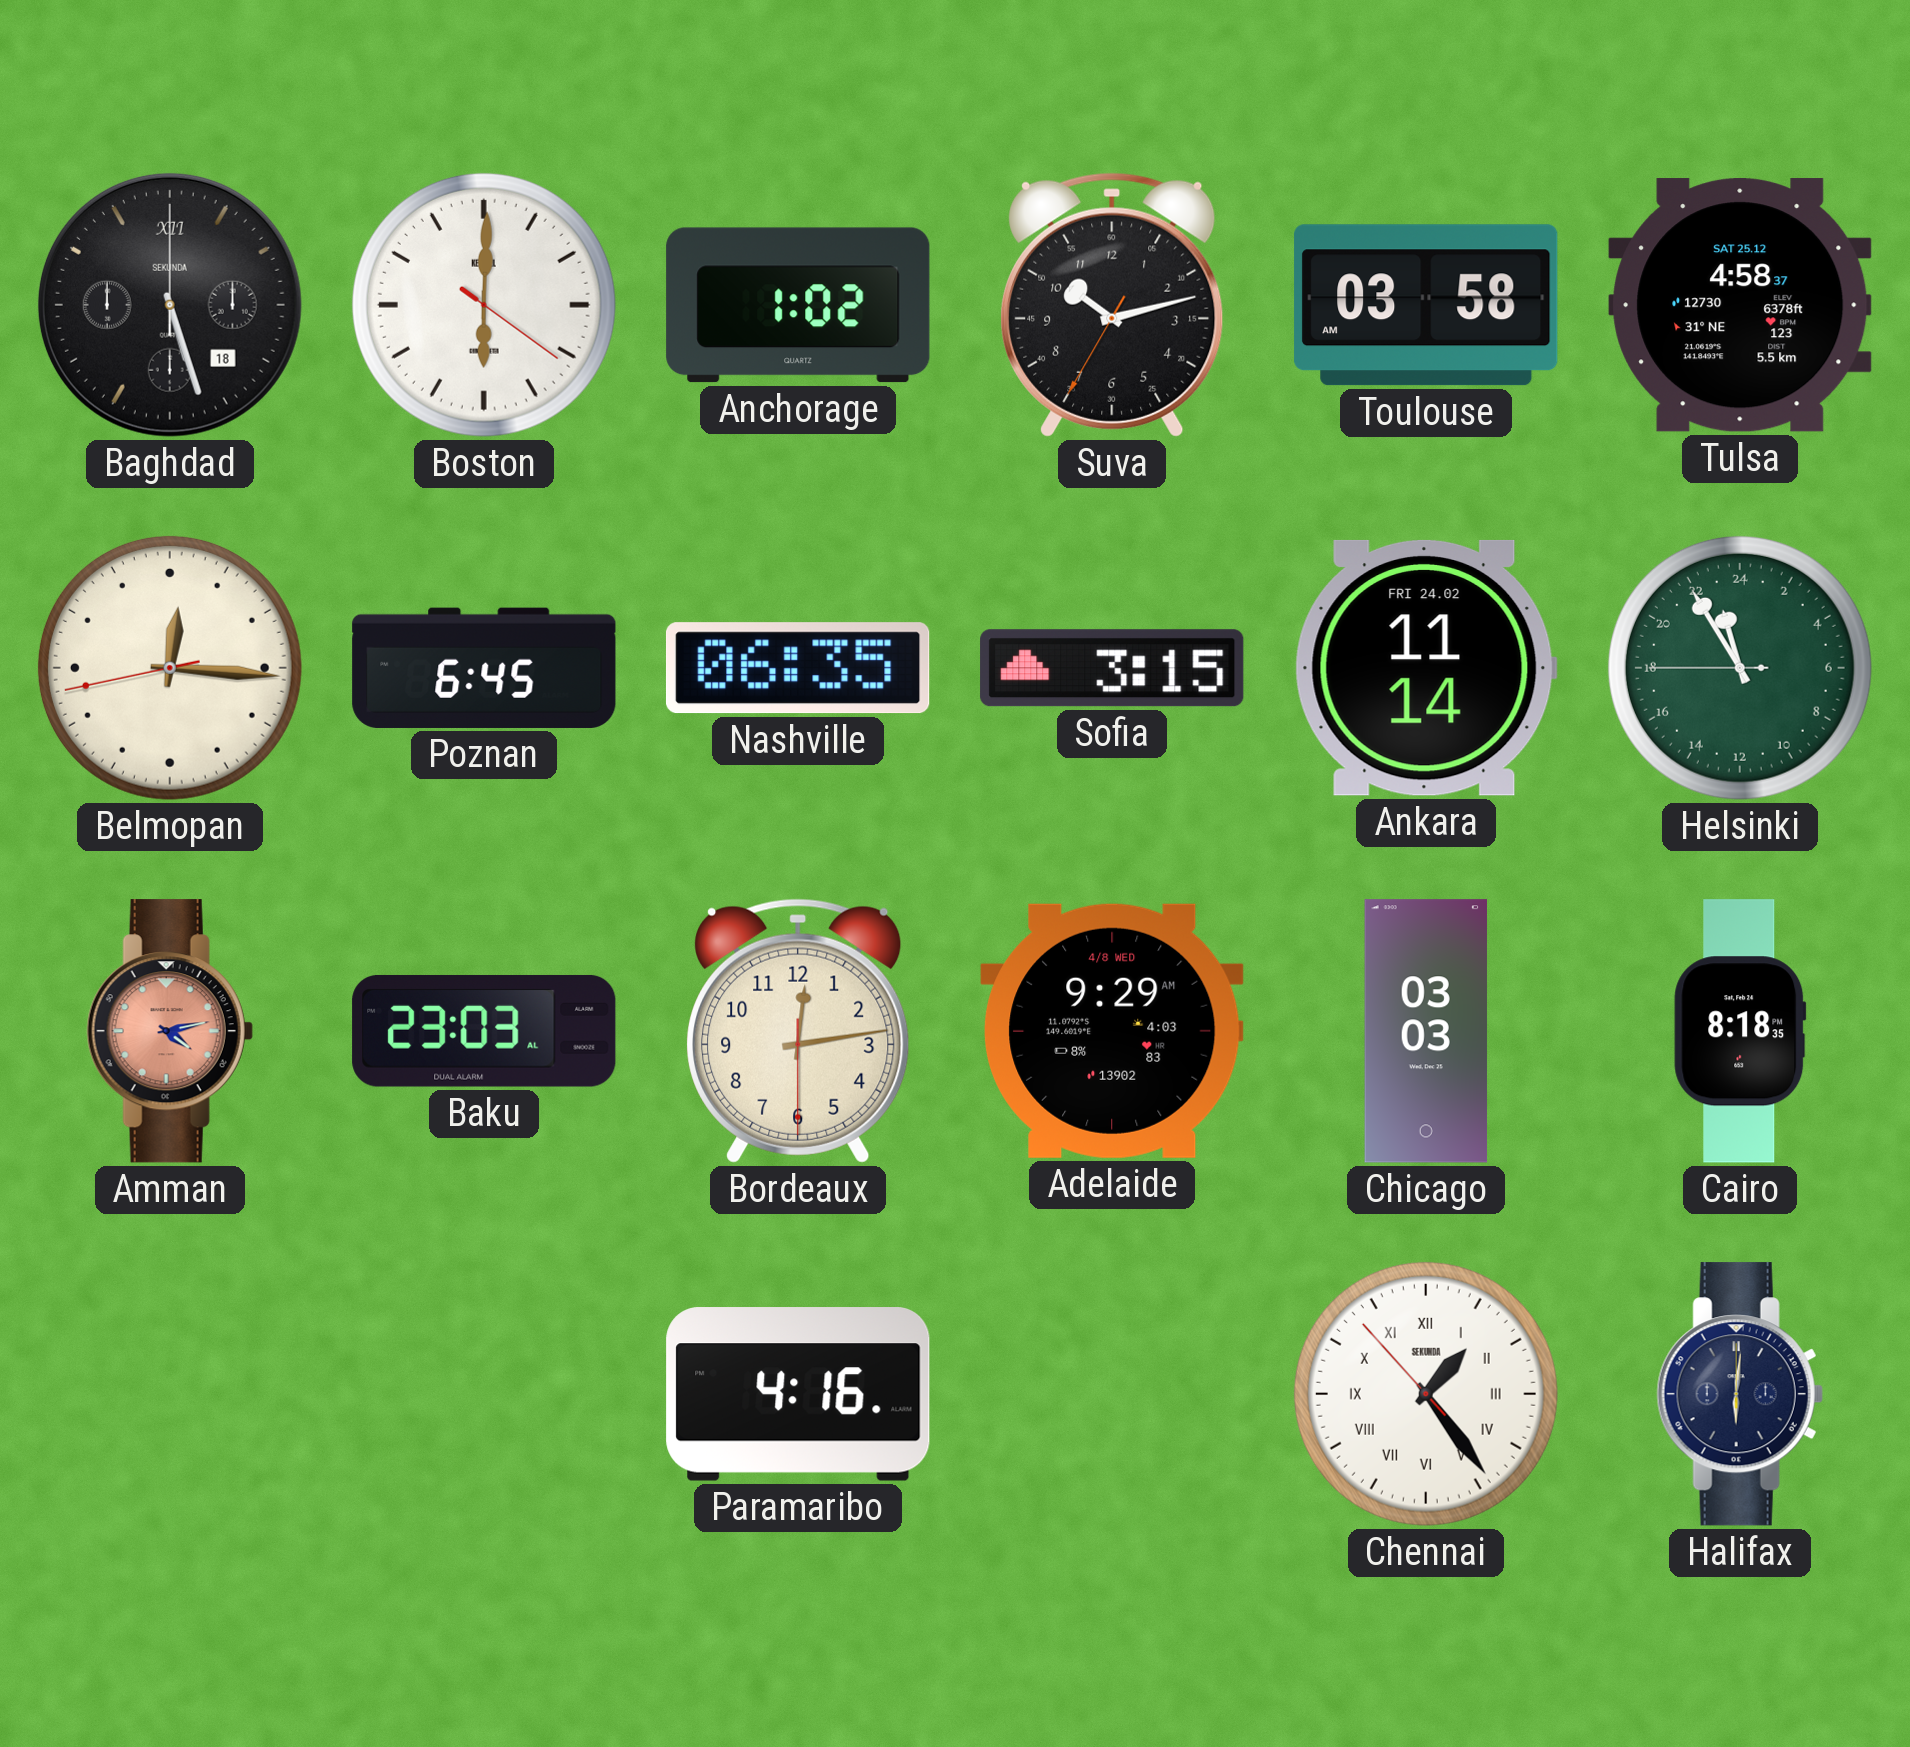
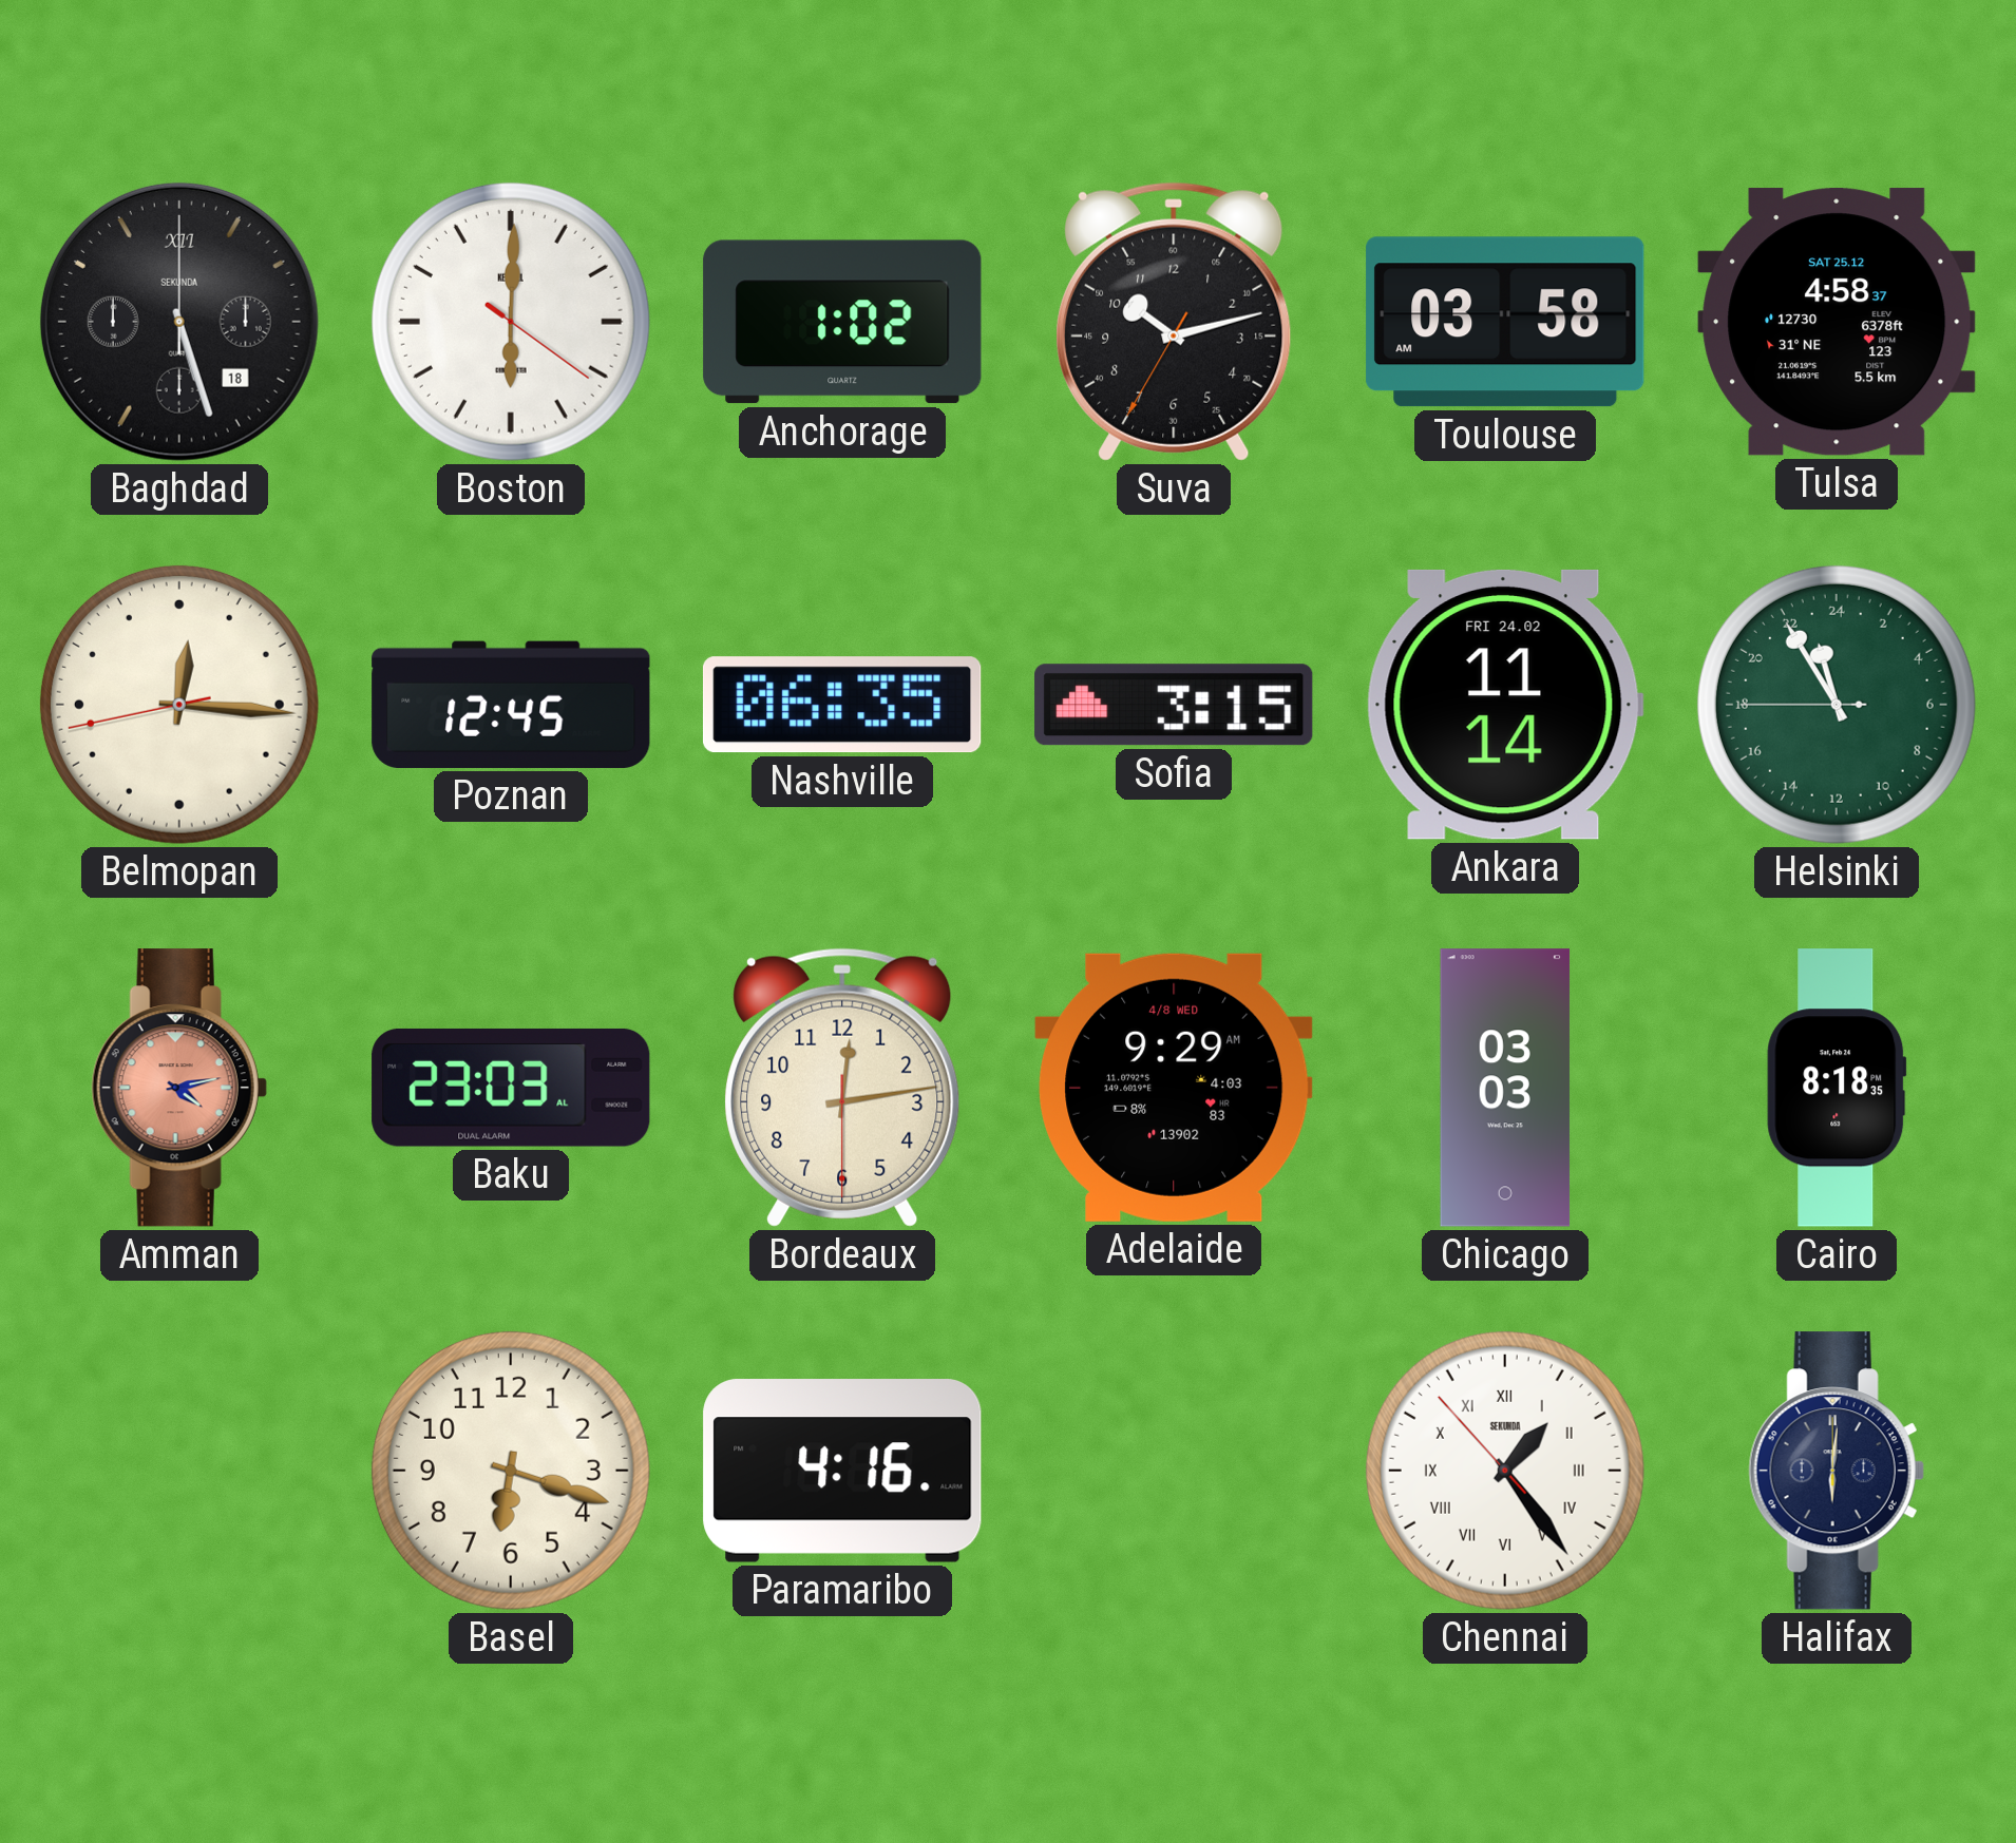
Poznan: 6:45 -> 12:45 (511, 705)
Basel: none -> 6:18 (511, 1471)
